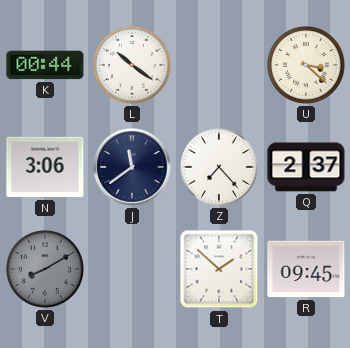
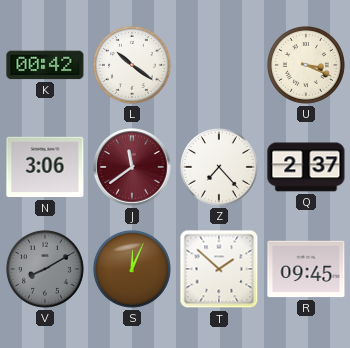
K: 00:44 -> 00:42 (45, 65)
U: 3:22 -> 3:19 (306, 65)
J dial: navy -> burgundy (132, 167)
S: none -> 12:04 (132, 269)
